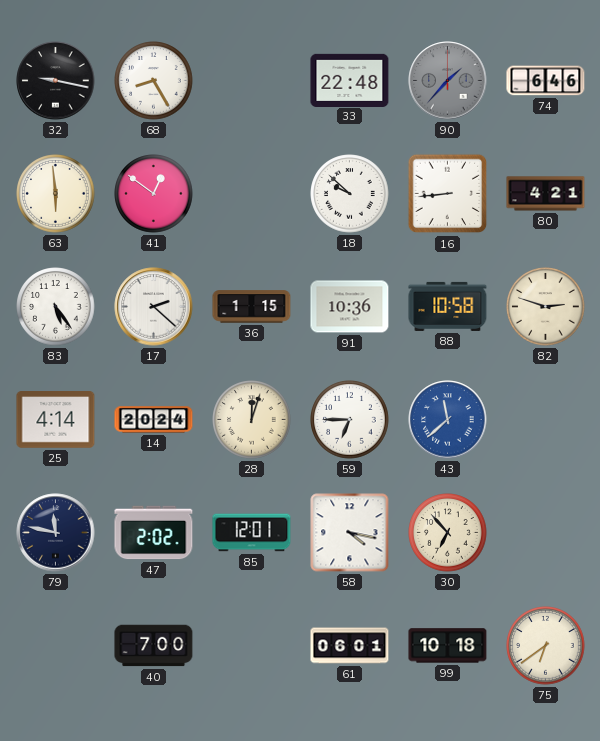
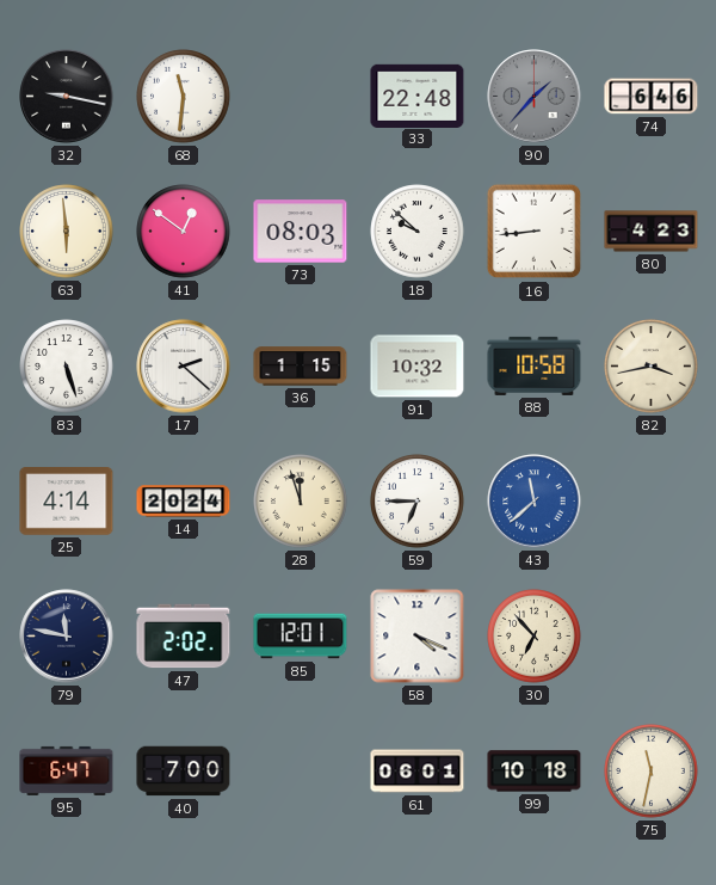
68: 8:25 -> 11:31 (184, 97)
73: none -> 08:03 (301, 232)
80: 4:21 -> 4:23 (652, 232)
83: 5:24 -> 5:27 (67, 367)
91: 10:36 -> 10:32 (418, 367)
82: 2:48 -> 3:43 (652, 367)
28: 12:03 -> 11:57 (301, 502)
58: 4:17 -> 4:19 (418, 637)
95: none -> 6:47 (67, 770)
75: 6:39 -> 11:32 (652, 772)
